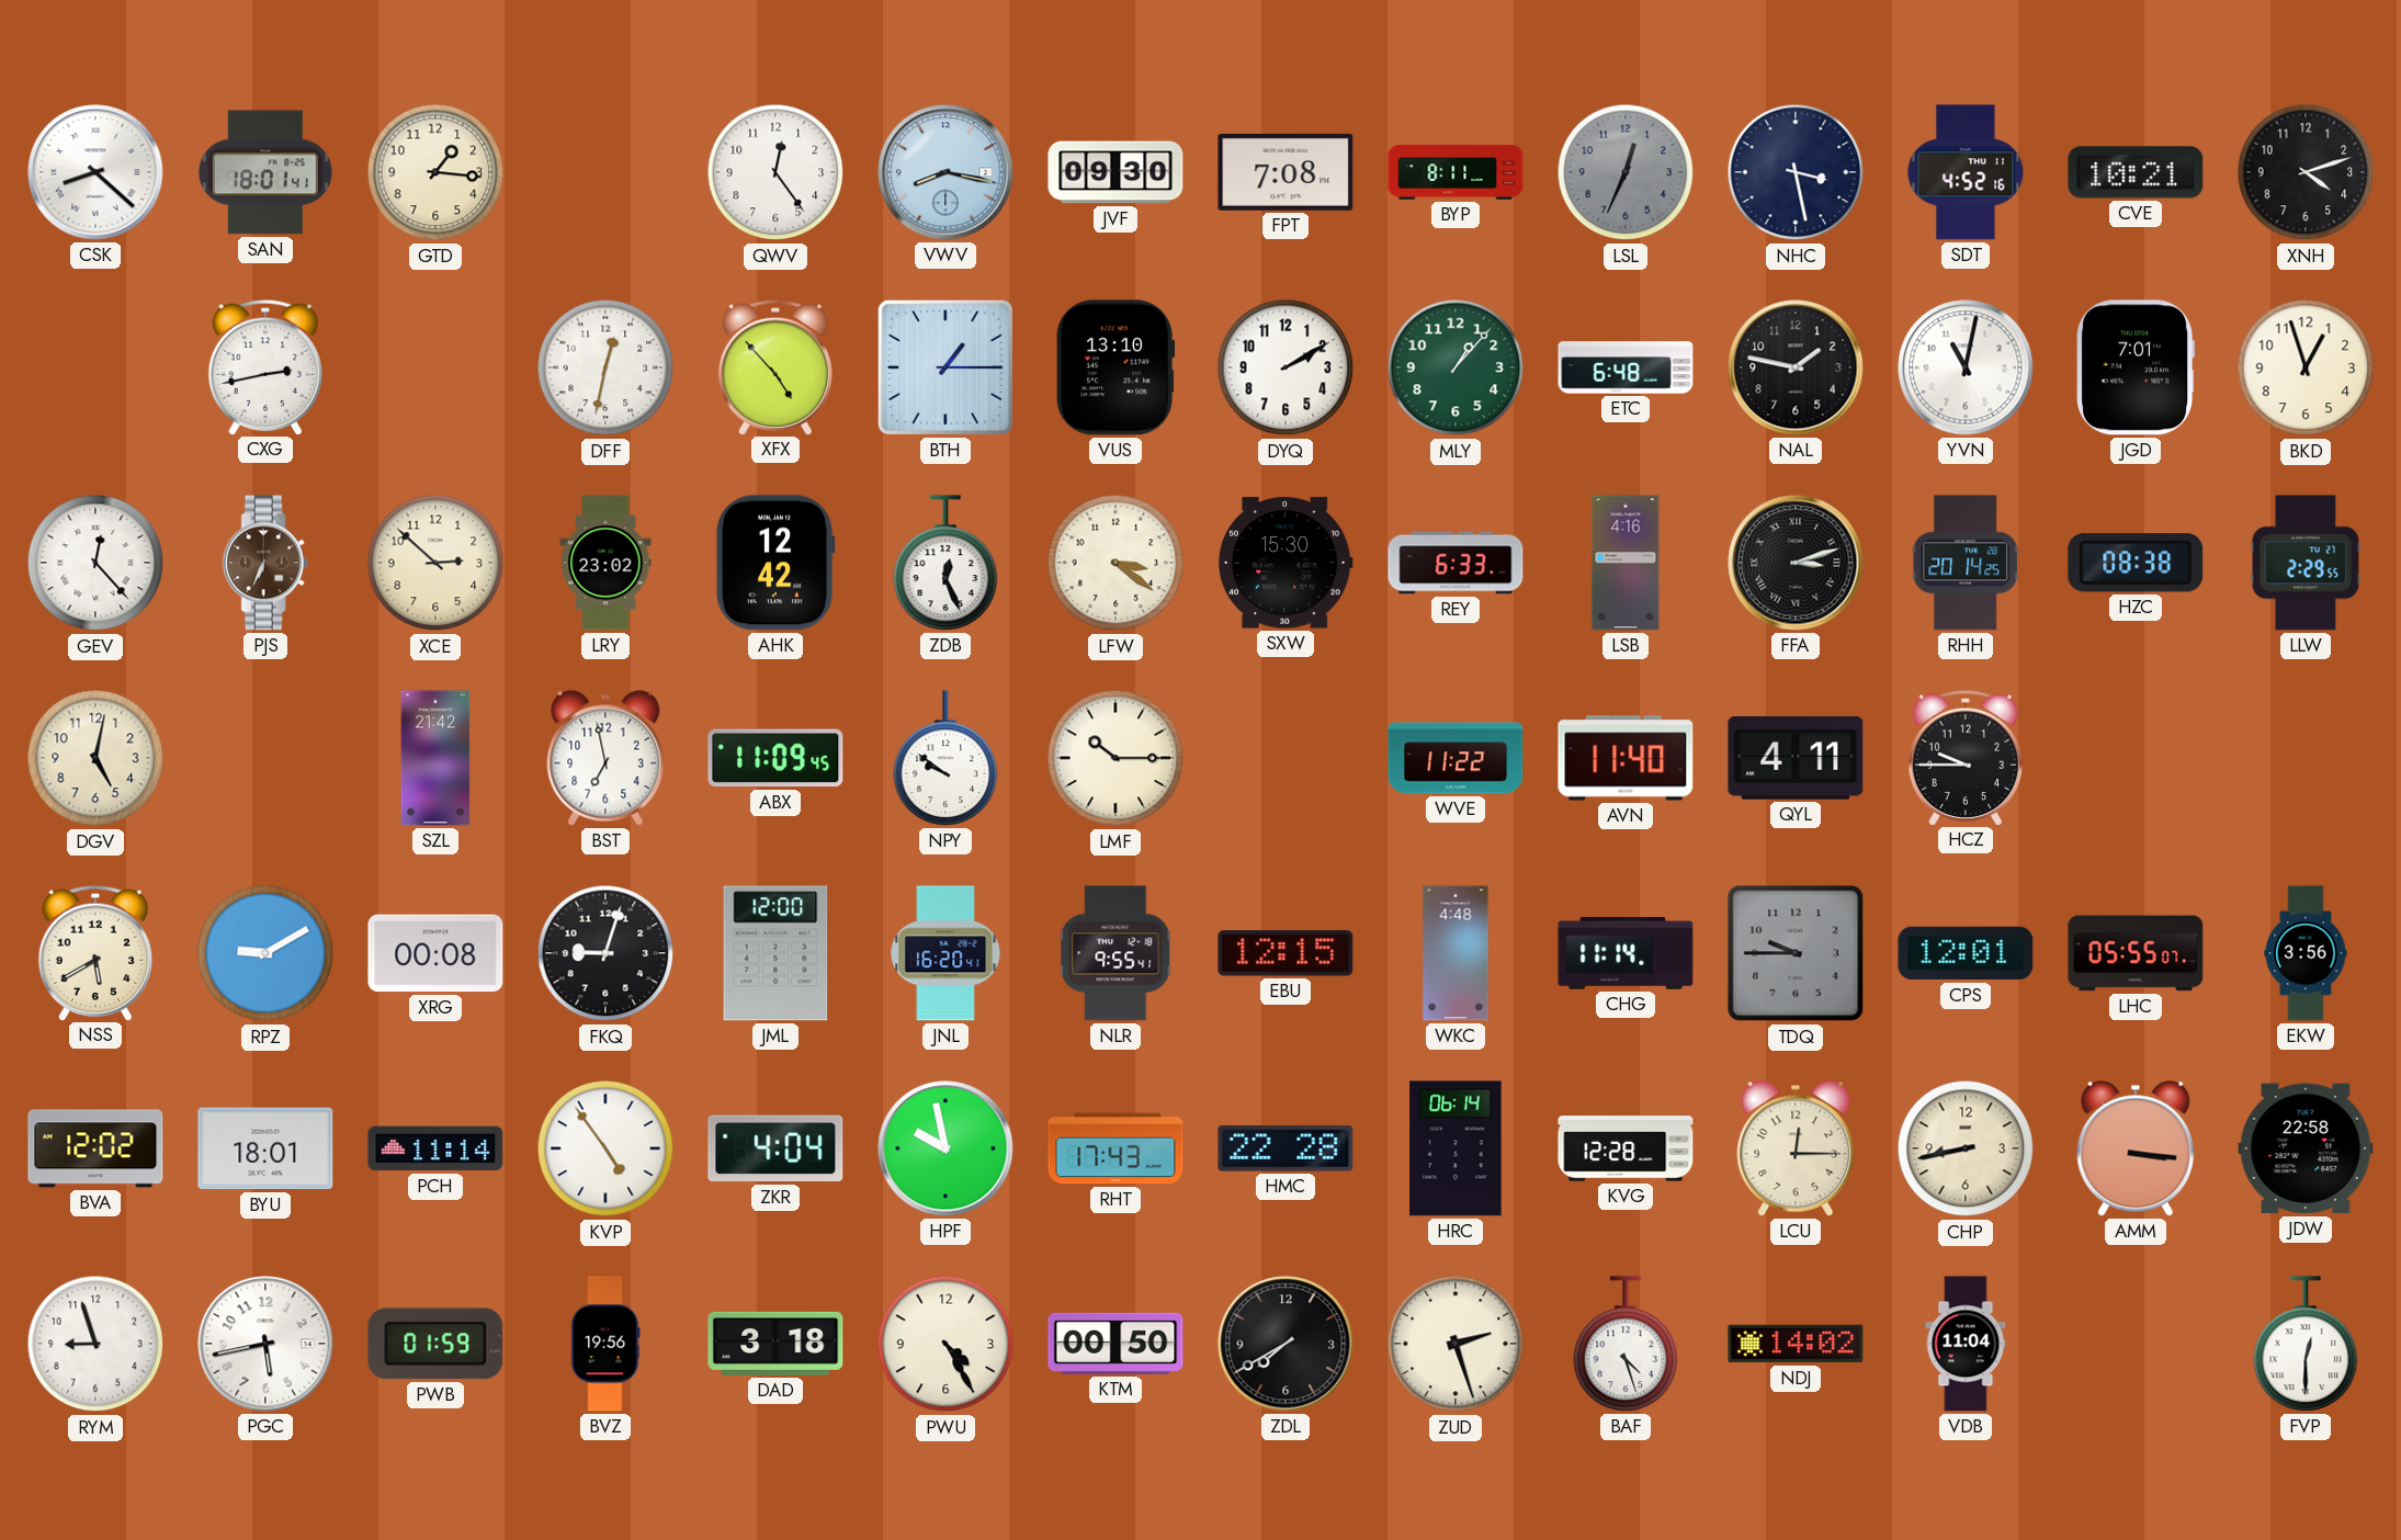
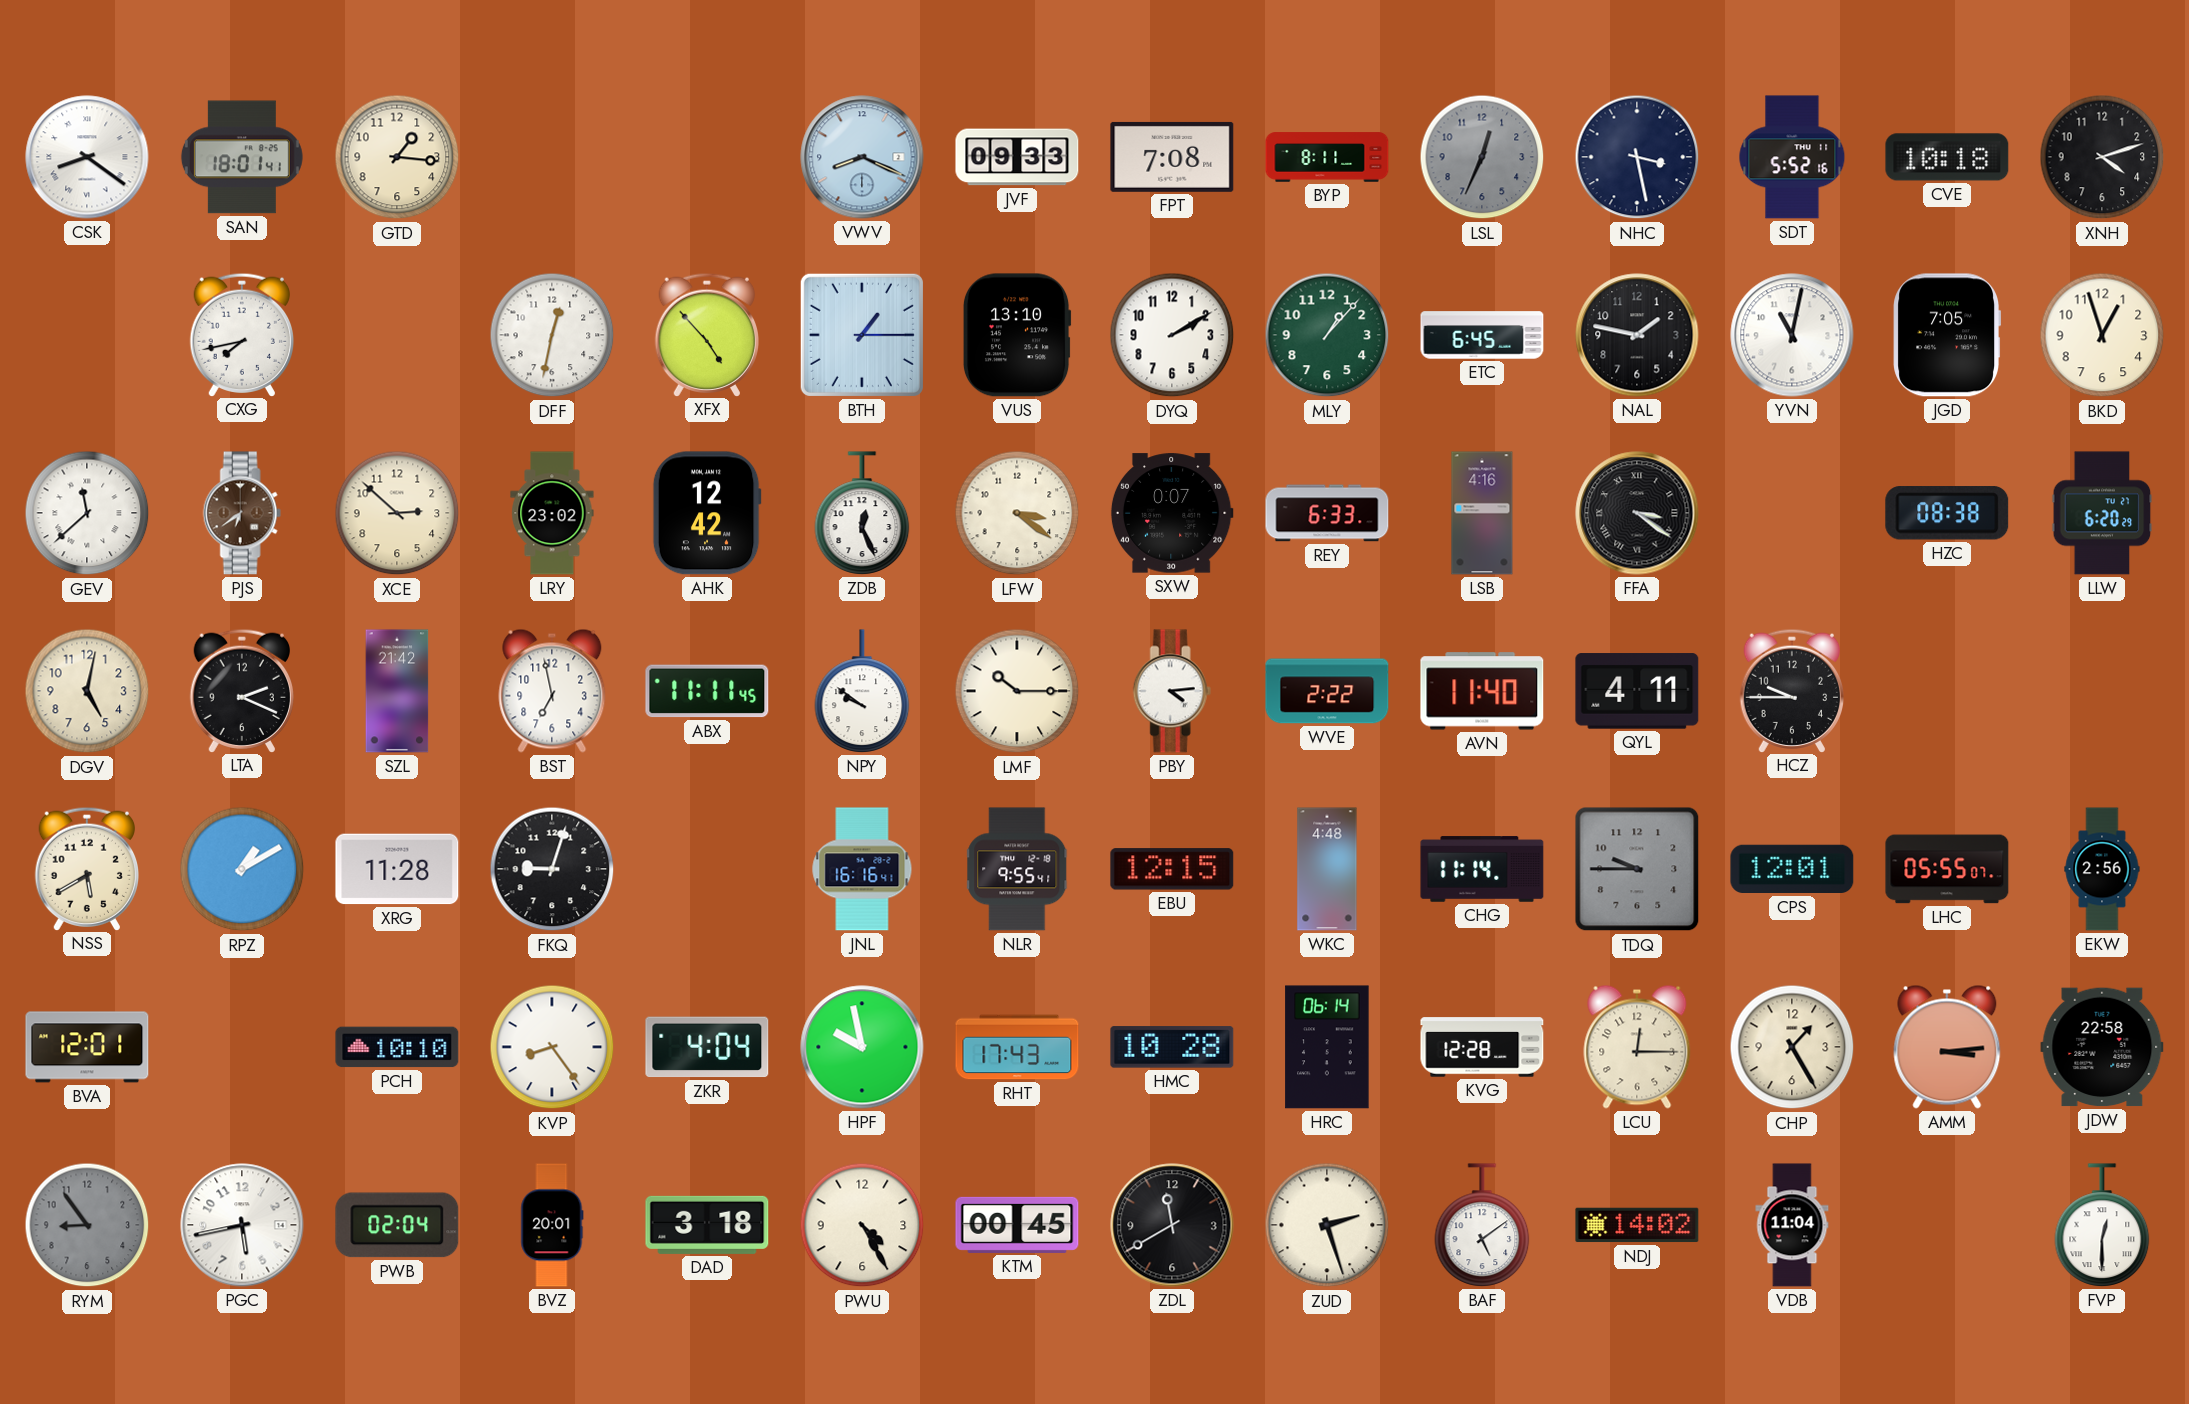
CSK: 8:22 -> 8:21 (87, 157)
QWV: 12:24 -> none (775, 172)
VWV: 8:17 -> 8:19 (862, 157)
JVF: 09:30 -> 09:33 (1017, 157)
SDT: 4:52 -> 5:52 (1792, 157)
CVE: 10:21 -> 10:18 (1947, 157)
CXG: 2:43 -> 7:43 (241, 334)
ETC: 6:48 -> 6:45 (1482, 335)
JGD: 7:01 -> 7:05 (1946, 335)
GEV: 12:23 -> 11:38 (87, 513)
PJS: 6:34 -> 6:39 (242, 513)
SXW: 15:30 -> 0:07 (1172, 513)
FFA: 3:12 -> 3:21 (1637, 513)
RHH: 20:14 -> none (1966, 563)
LLW: 2:29 -> 6:20 (2102, 513)
LTA: none -> 2:19 (241, 690)
ABX: 11:09 -> 11:11 (707, 691)
PBY: none -> 4:14 (1172, 691)
WVE: 11:22 -> 2:22 (1327, 691)
RPZ: 9:10 -> 1:10 (242, 869)
XRG: 00:08 -> 11:28 (397, 869)
JML: 12:00 -> none (775, 953)
JNL: 16:20 -> 16:16 (862, 869)
EKW: 3:56 -> 2:56 (2102, 869)
BVA: 12:02 -> 12:01 (87, 1047)
BYU: 18:01 -> none (265, 1148)
PCH: 11:14 -> 10:10 (397, 1047)
KVP: 4:54 -> 8:24 (552, 1047)
HMC: 22:28 -> 10:28 (1172, 1047)
CHP: 8:43 -> 1:25 (1792, 1047)
AMM: 3:16 -> 3:14 (1947, 1047)
RYM: 8:57 -> 8:54 (87, 1225)
RYM dial: white -> grey (87, 1225)
PWB: 01:59 -> 02:04 (397, 1225)
BVZ: 19:56 -> 20:01 (552, 1225)
KTM: 00:50 -> 00:45 (1017, 1225)
ZDL: 7:40 -> 11:40 (1172, 1225)
BAF: 4:27 -> 5:09 (1482, 1225)
